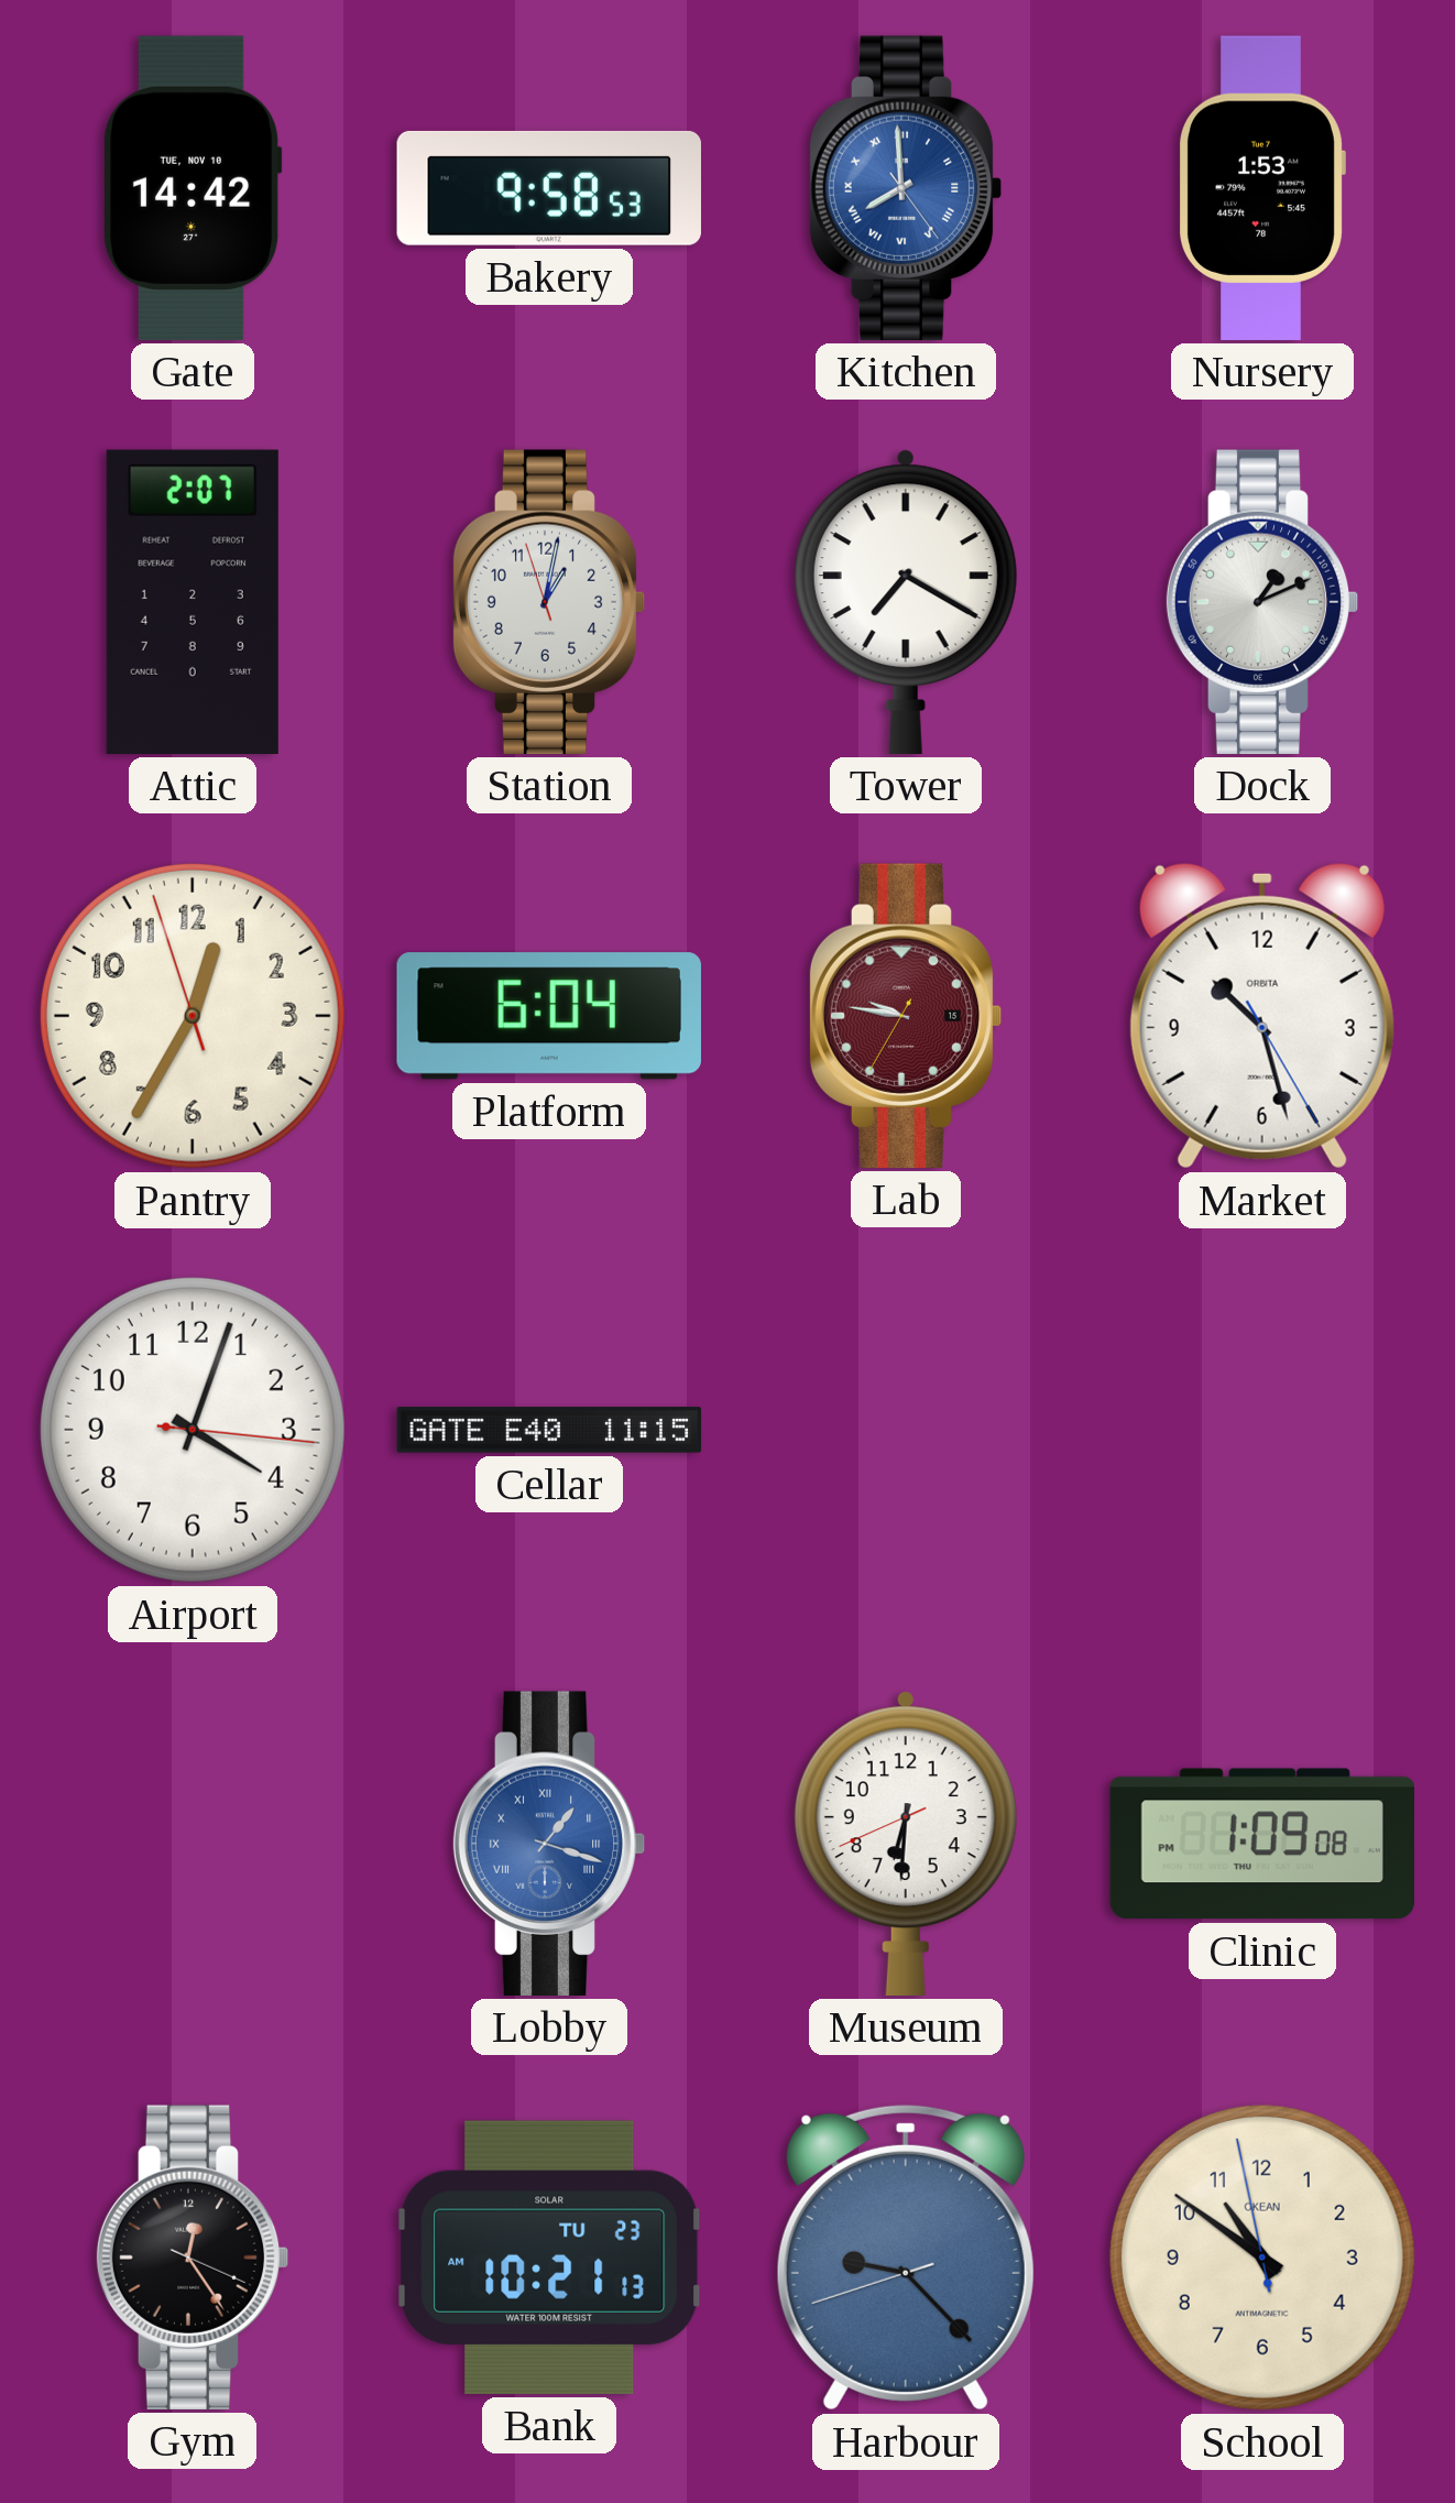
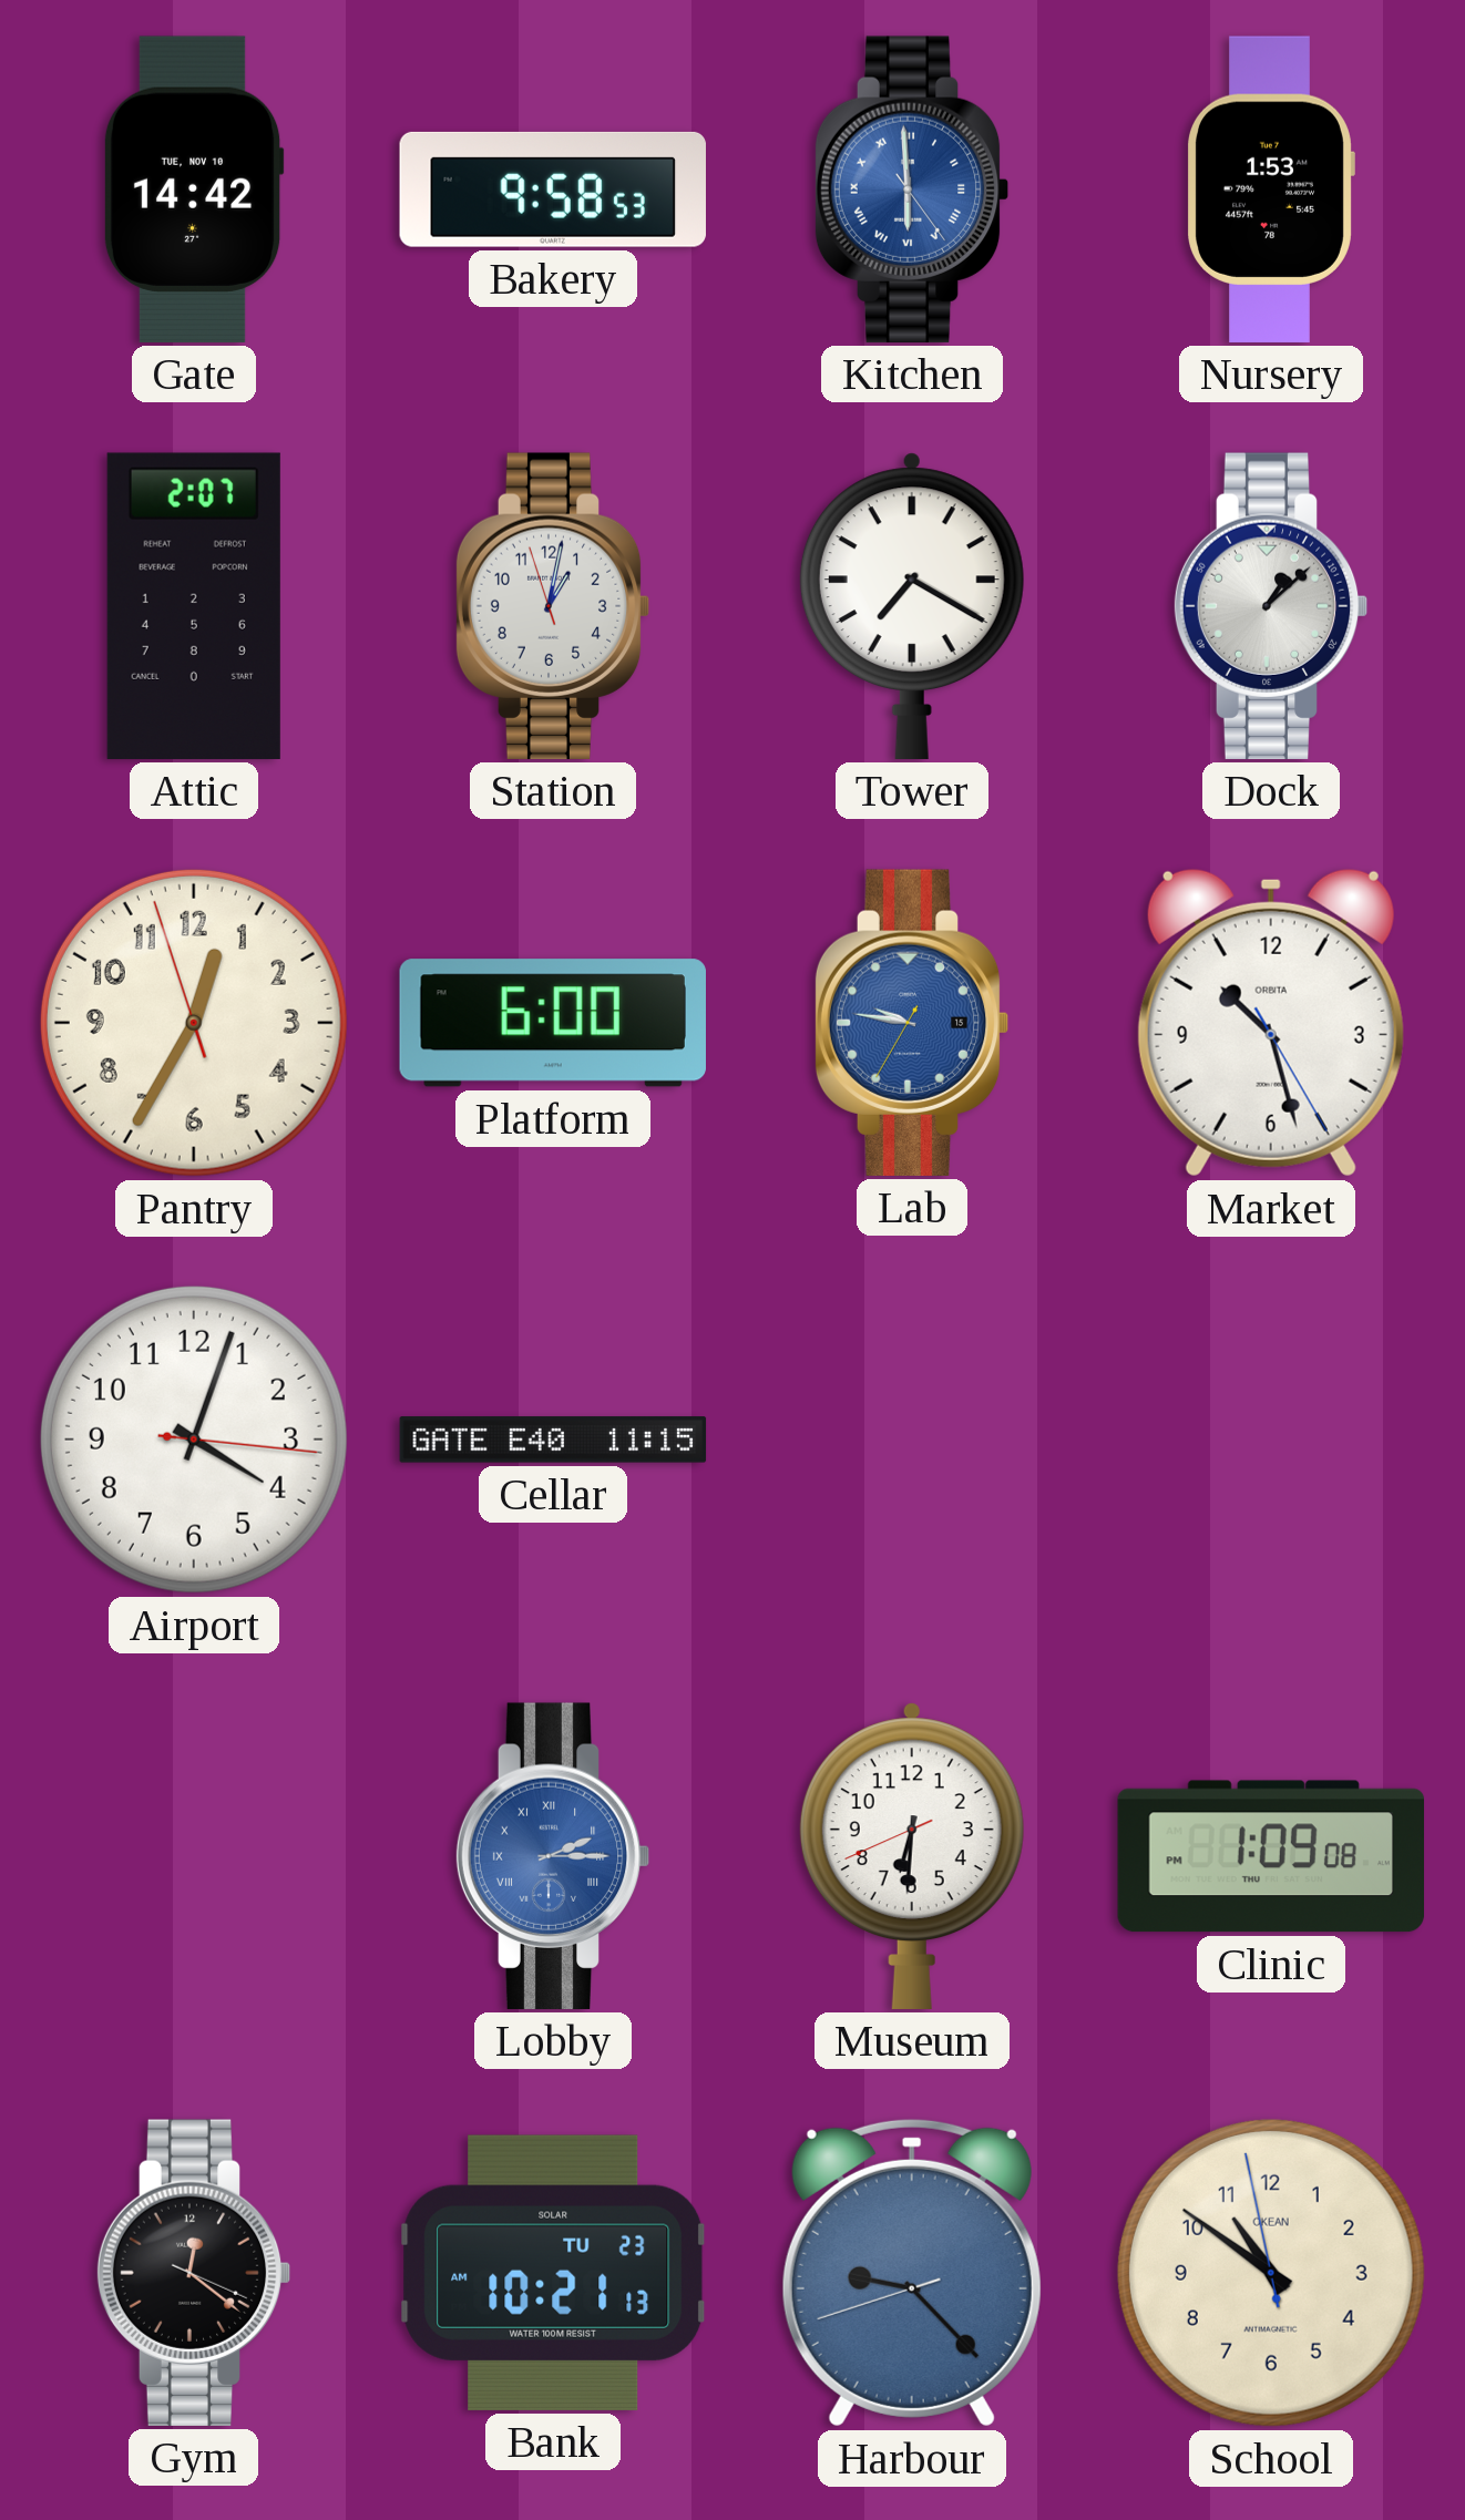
Kitchen: 7:59 -> 5:59 (912, 189)
Dock: 1:11 -> 1:08 (1271, 606)
Platform: 6:04 -> 6:00 (553, 1023)
Lab dial: burgundy -> blue (912, 1023)
Lobby: 1:18 -> 2:15 (553, 1856)
Gym: 12:24 -> 12:21 (194, 2273)
